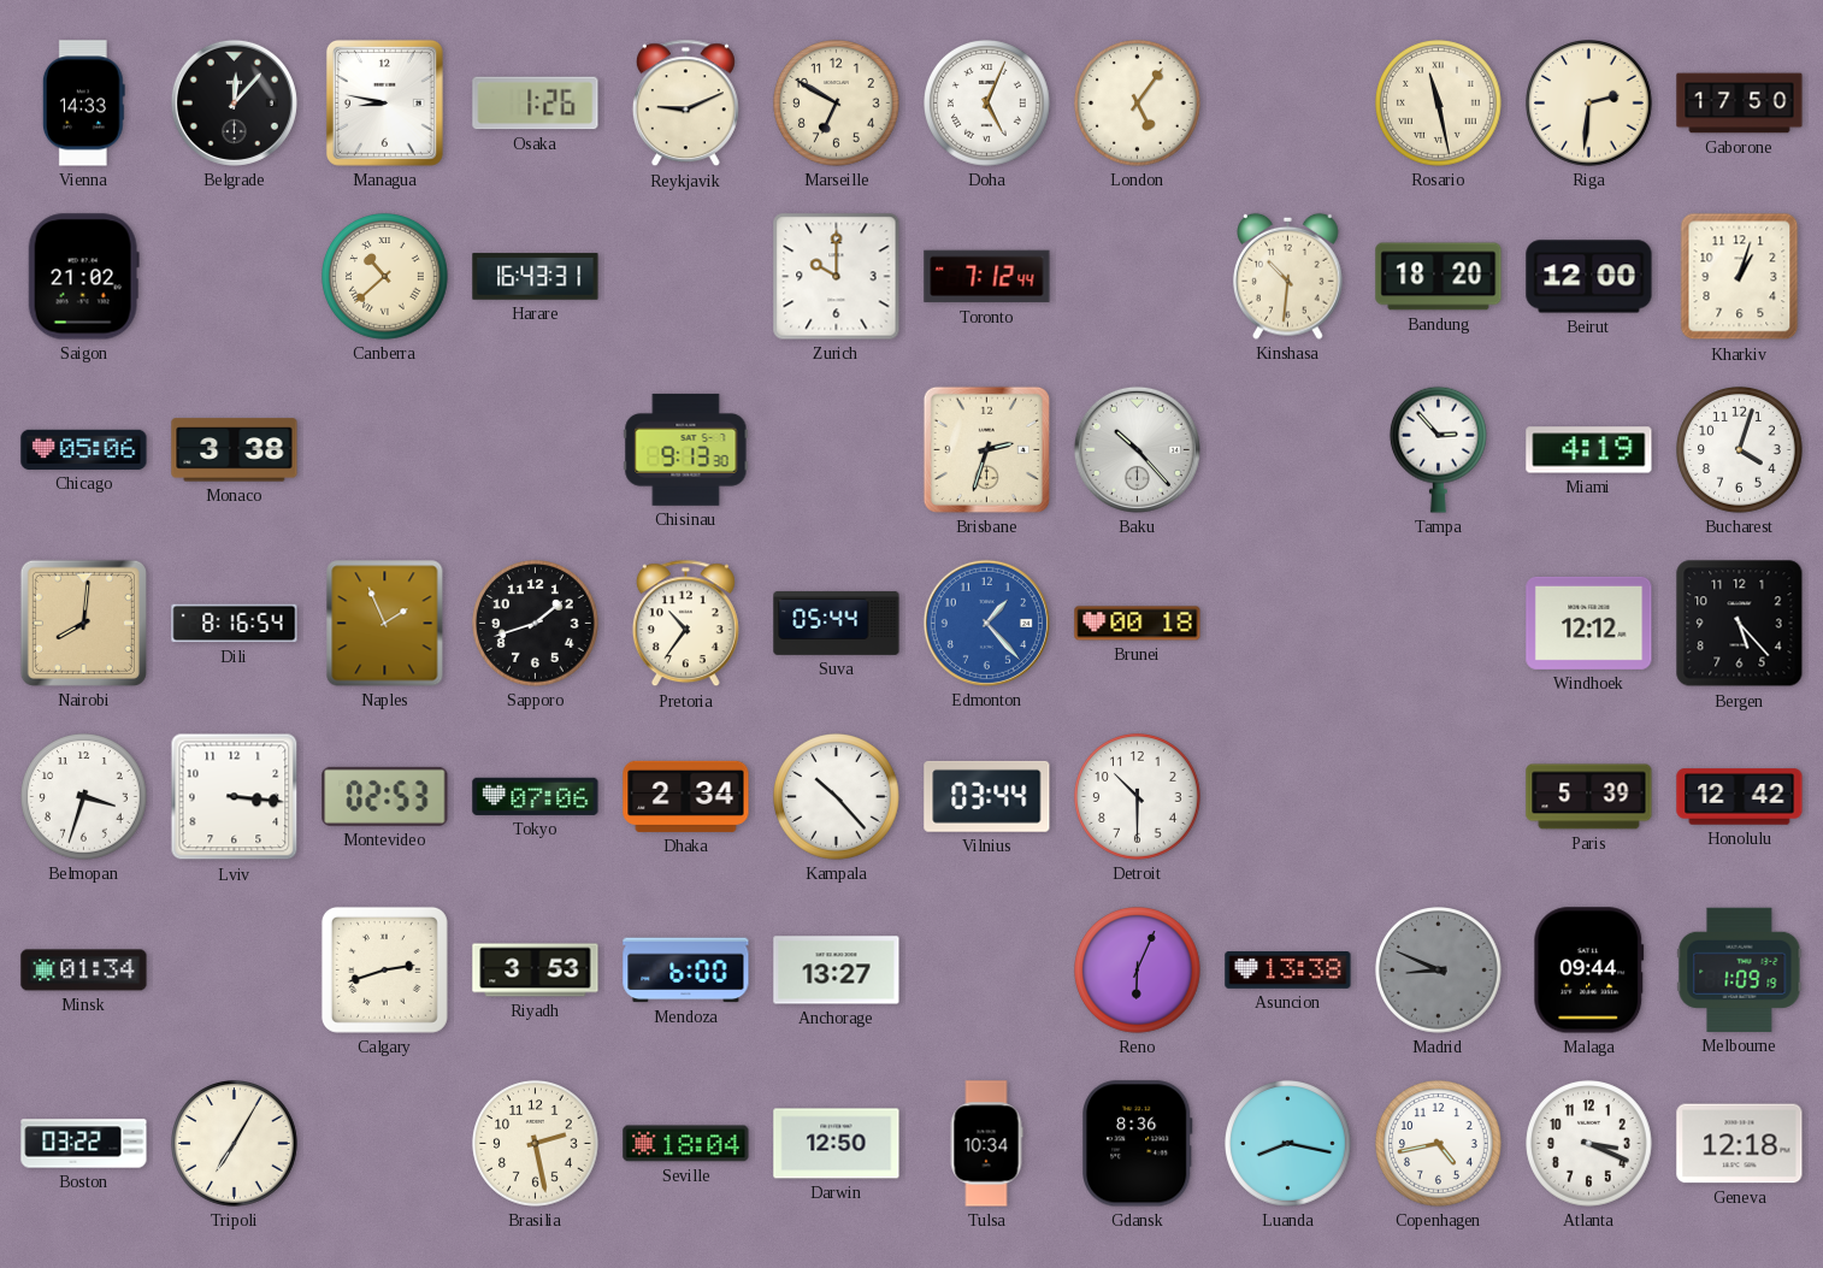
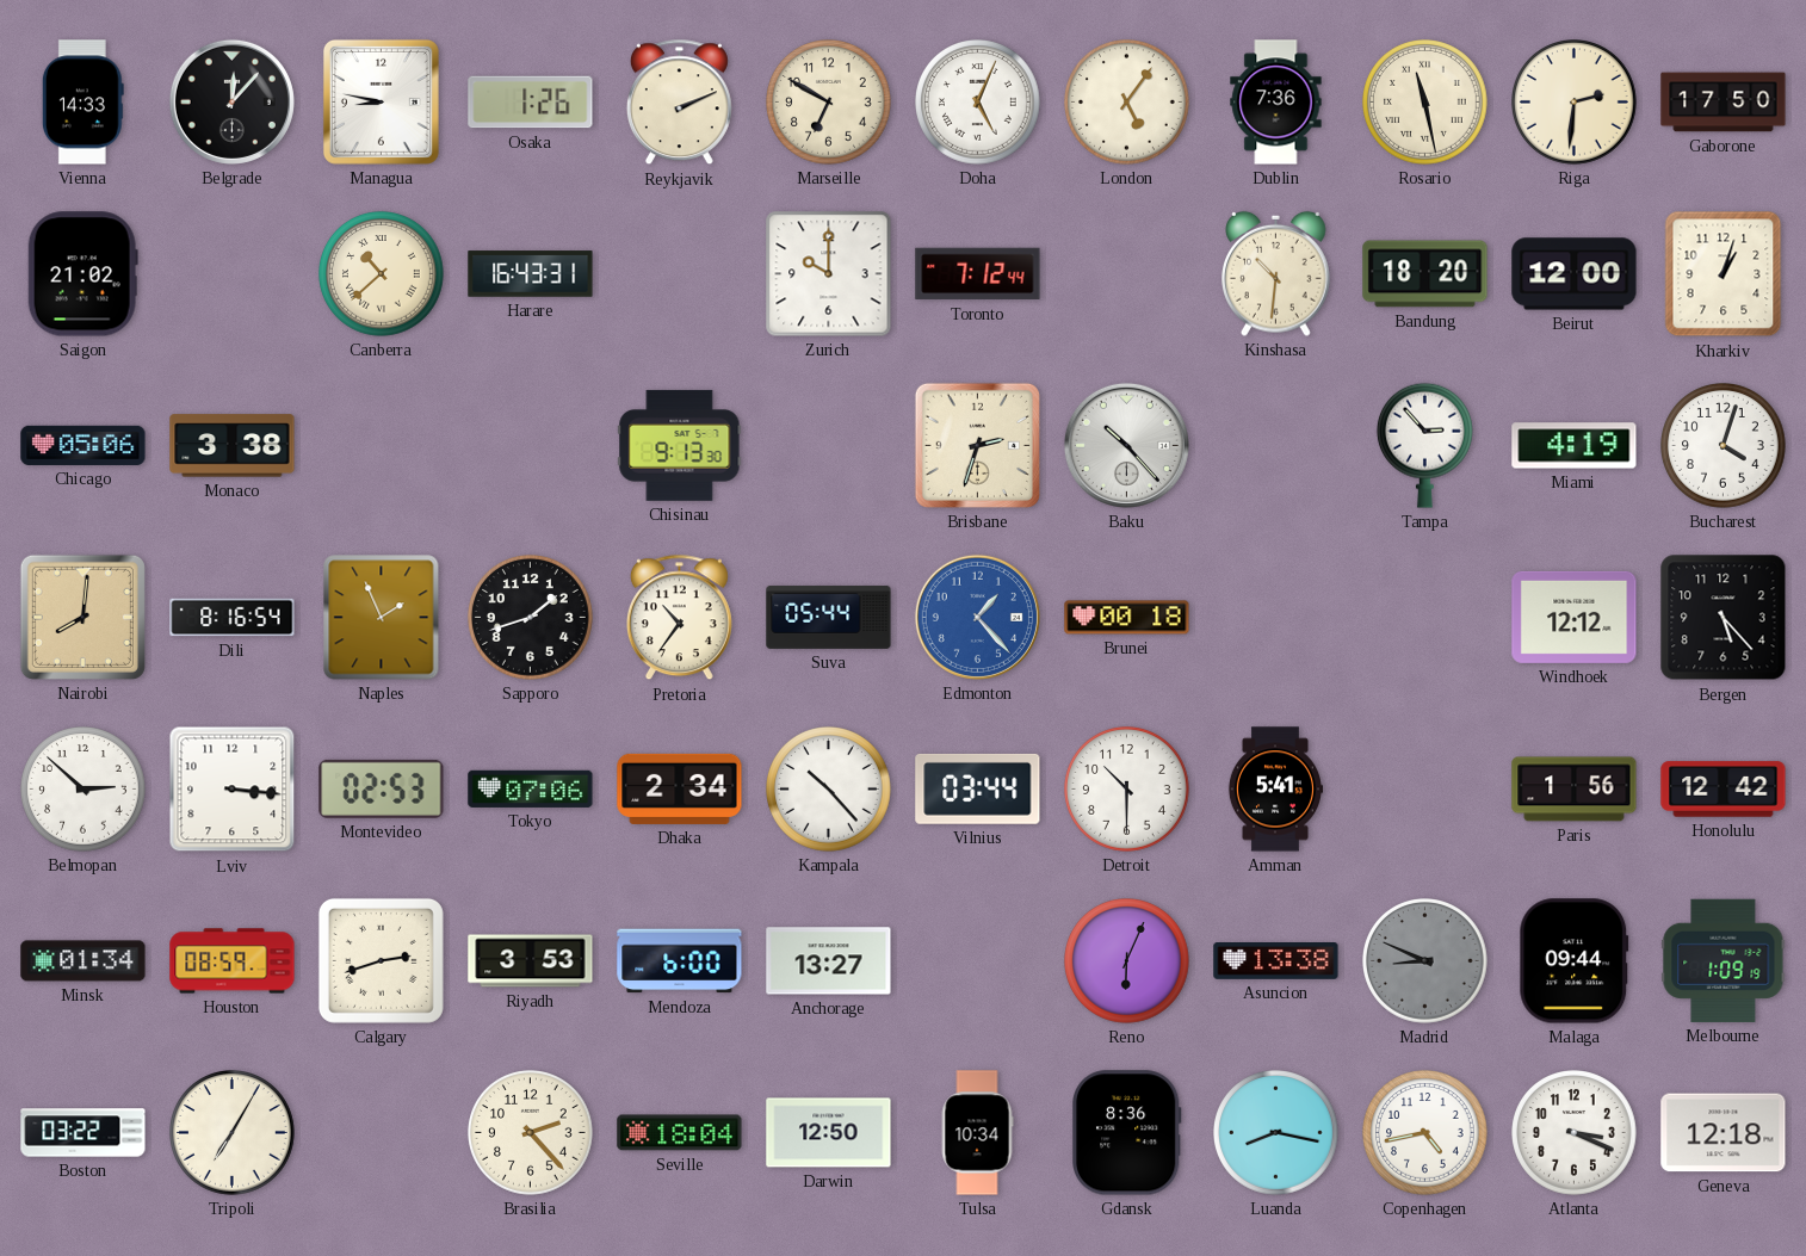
Reykjavik: 9:11 -> 2:11 (679, 103)
Dublin: none -> 7:36 (1276, 103)
Belmopan: 3:33 -> 2:52 (84, 790)
Amman: none -> 5:41 (1274, 790)
Paris: 5:39 -> 1:56 (1575, 790)
Houston: none -> 08:59 (233, 961)
Brasilia: 2:28 -> 2:23 (531, 1133)
